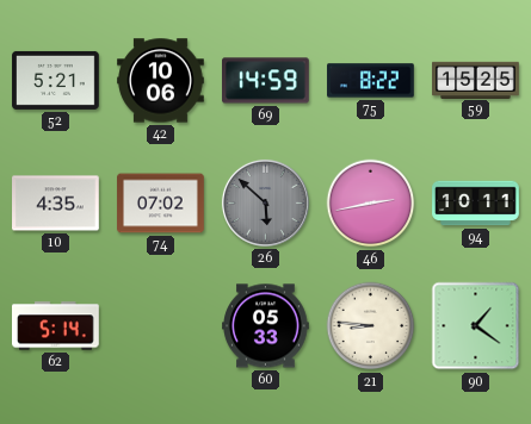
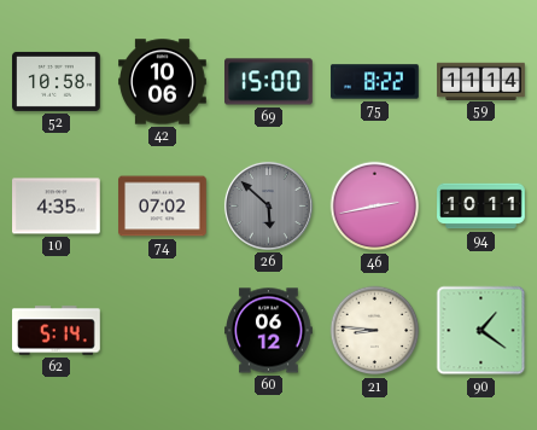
52: 5:21 -> 10:58 (57, 81)
69: 14:59 -> 15:00 (269, 82)
59: 15:25 -> 11:14 (481, 81)
60: 05:33 -> 06:12 (269, 331)
